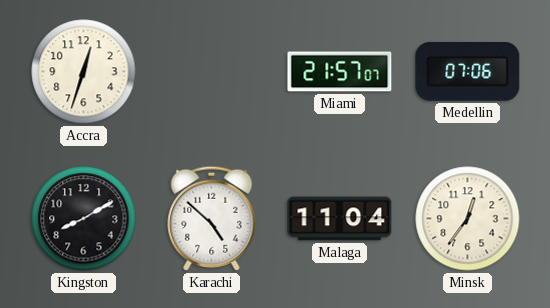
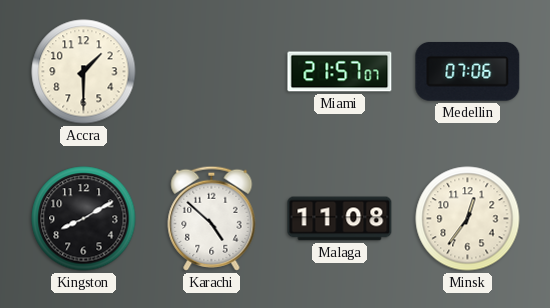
Accra: 12:33 -> 1:30 (84, 72)
Malaga: 11:04 -> 11:08 (340, 219)
